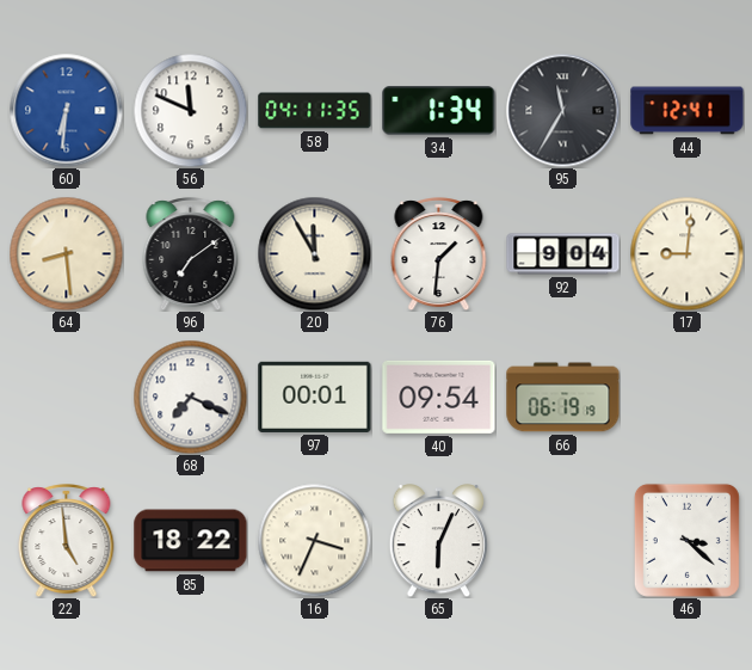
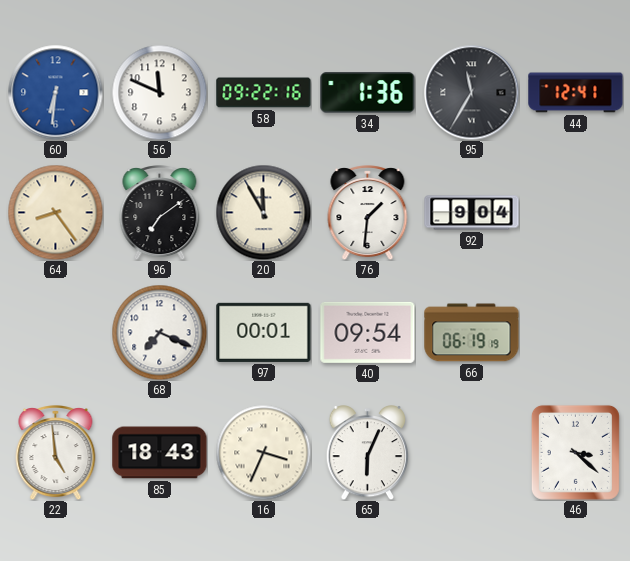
58: 04:11 -> 09:22 (264, 93)
34: 1:34 -> 1:36 (368, 93)
64: 8:29 -> 8:24 (55, 212)
17: 9:01 -> none (686, 253)
85: 18:22 -> 18:43 (160, 453)
